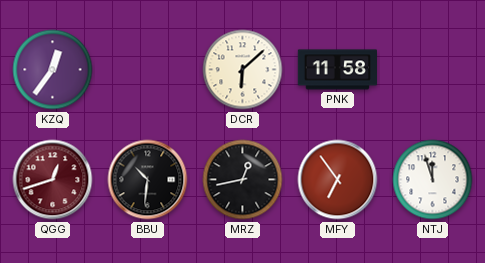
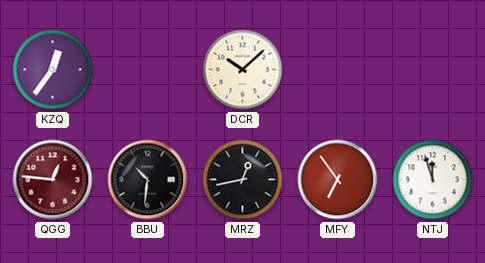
DCR: 6:08 -> 10:08 (243, 70)
PNK: 11:58 -> none (337, 70)
QGG: 12:42 -> 12:46 (53, 180)
